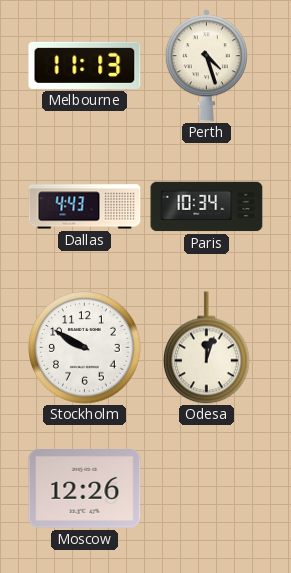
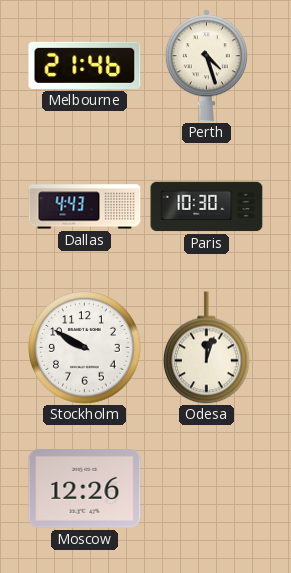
Melbourne: 11:13 -> 21:46 (85, 65)
Paris: 10:34 -> 10:30 (207, 207)
